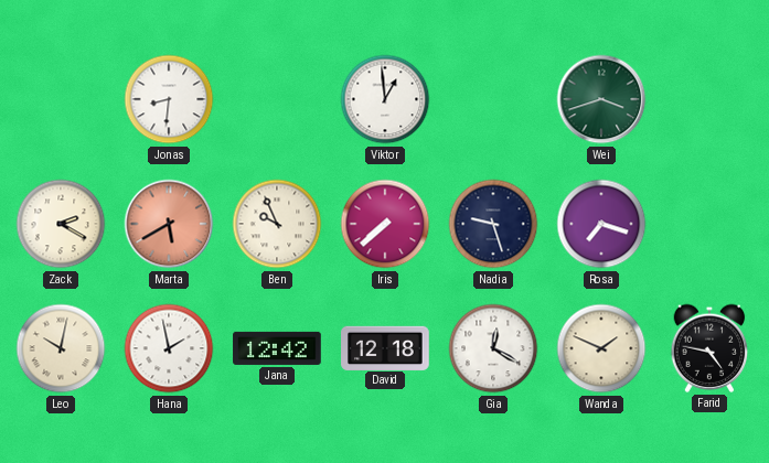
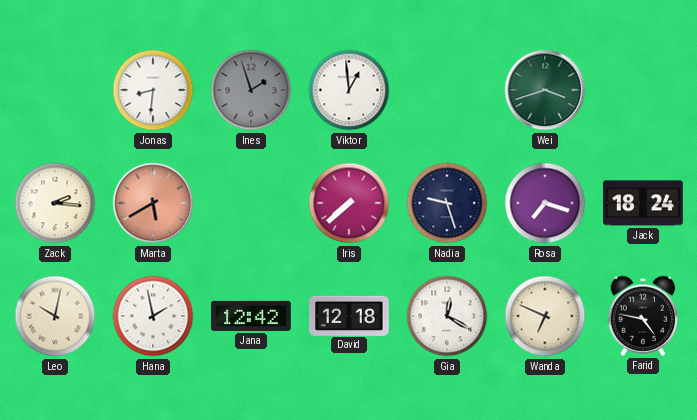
Ines: none -> 1:57 (251, 90)
Zack: 2:20 -> 2:16 (55, 203)
Ben: 9:56 -> none (277, 224)
Jack: none -> 18:24 (643, 203)
Wanda: 1:49 -> 6:49 (545, 316)
